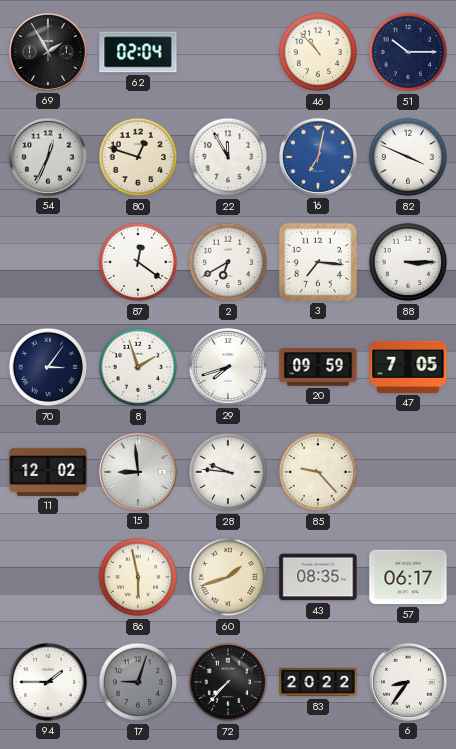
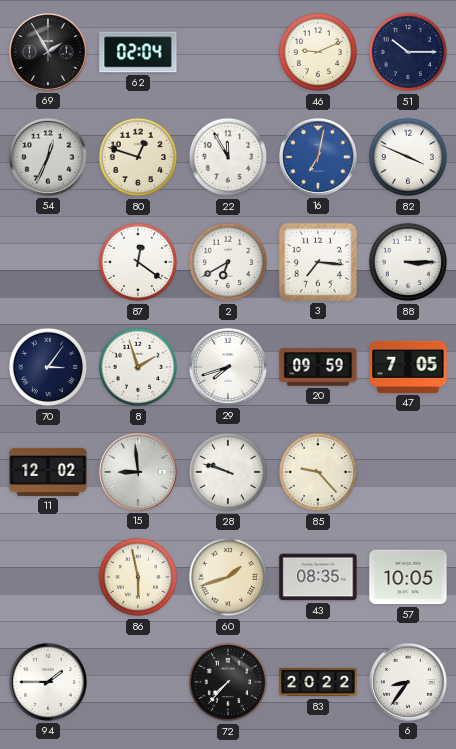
46: 10:53 -> 9:11 (318, 52)
28: 9:46 -> 9:48 (228, 472)
57: 06:17 -> 10:05 (408, 577)
17: 9:03 -> none (138, 682)
